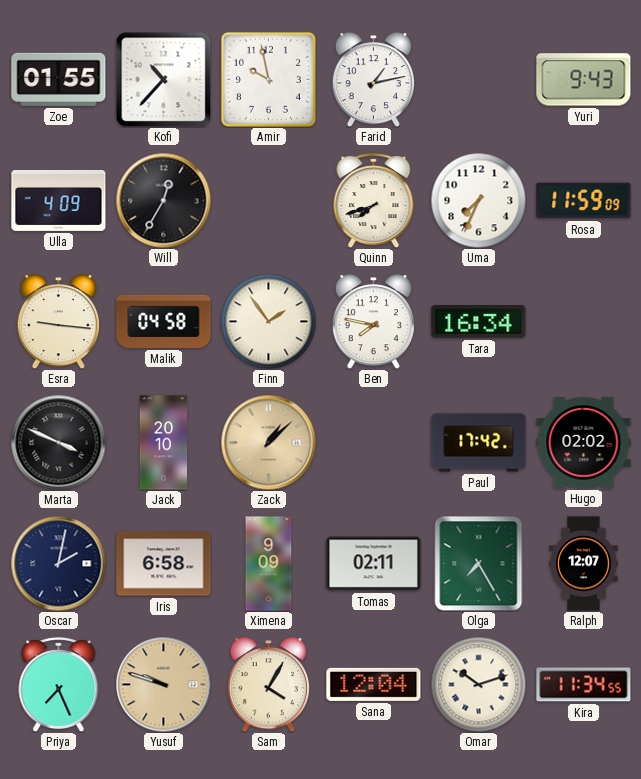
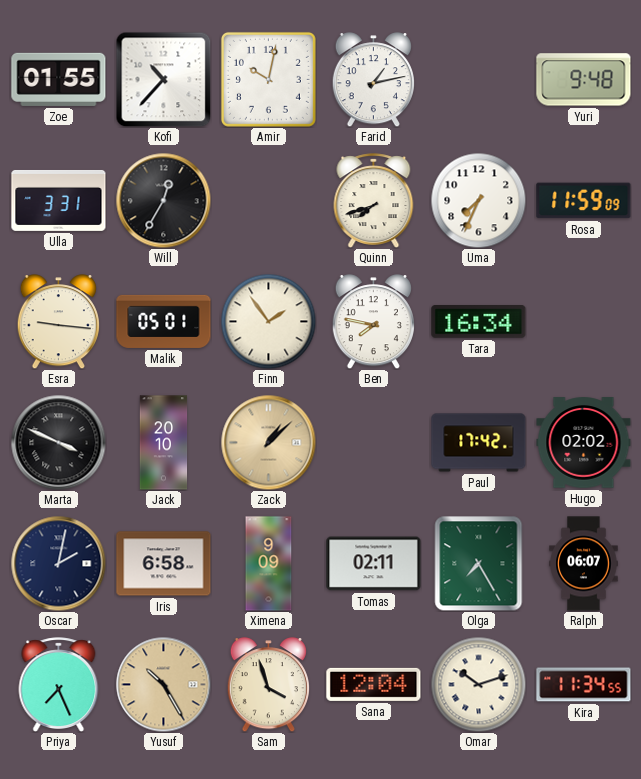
Amir: 9:58 -> 10:02 (268, 79)
Yuri: 9:43 -> 9:48 (584, 80)
Ulla: 4:09 -> 3:31 (59, 200)
Malik: 04:58 -> 05:01 (164, 321)
Ralph: 12:07 -> 06:07 (584, 564)
Yusuf: 9:48 -> 10:25 (163, 684)
Sam: 4:05 -> 3:57 (268, 685)
